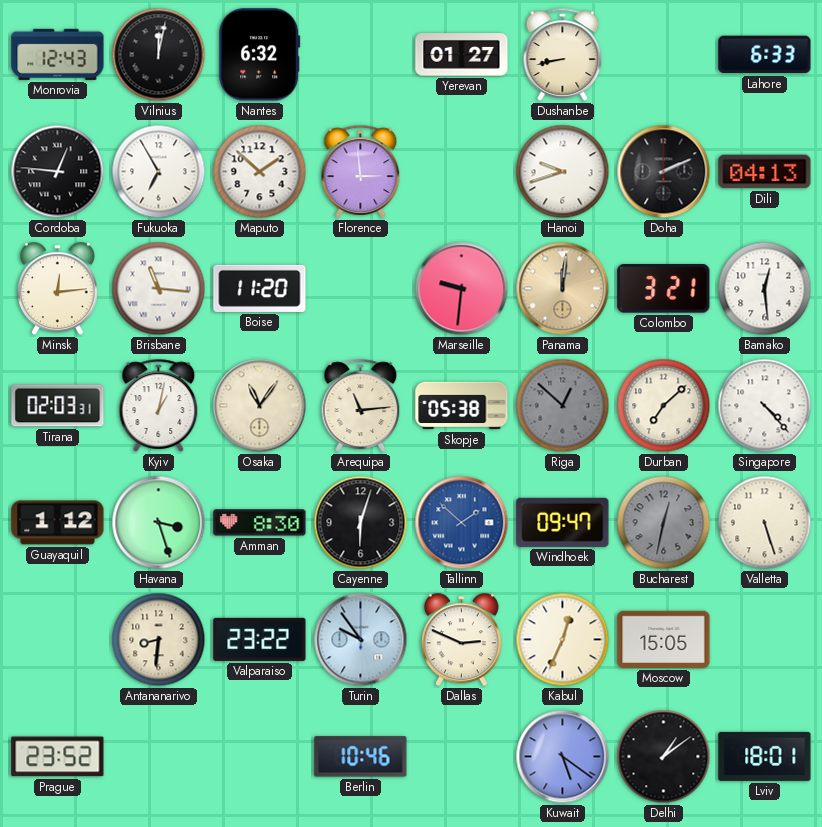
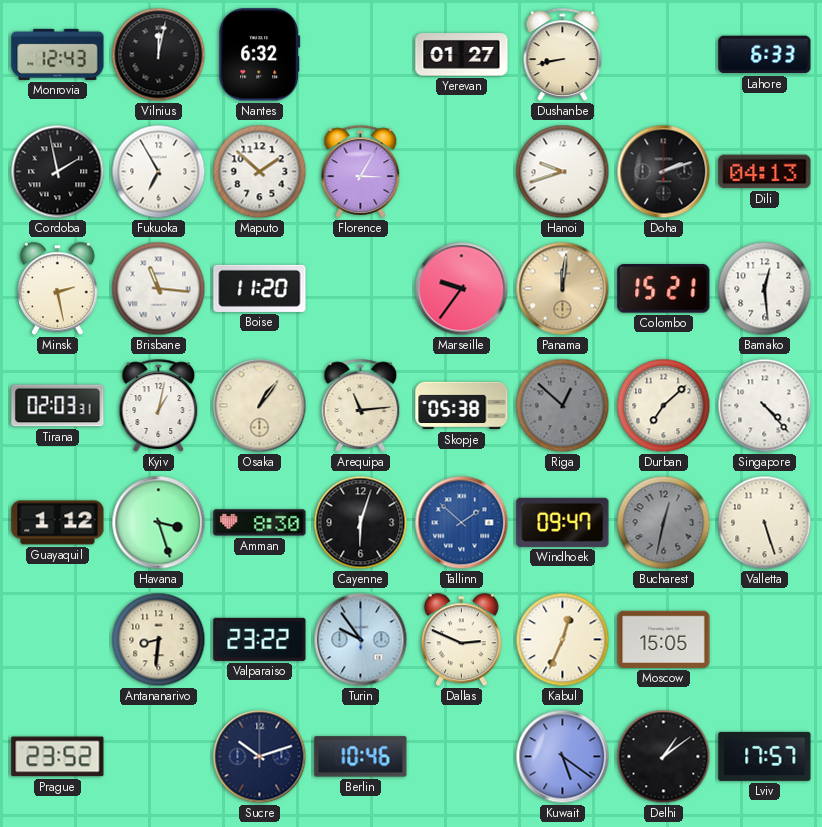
Cordoba: 12:46 -> 1:58 (58, 172)
Florence: 2:59 -> 3:05 (361, 171)
Doha: 2:11 -> 2:12 (664, 172)
Minsk: 12:14 -> 2:28 (57, 289)
Marseille: 9:31 -> 9:36 (462, 289)
Colombo: 3:21 -> 15:21 (664, 289)
Osaka: 11:06 -> 1:06 (260, 406)
Sucre: none -> 10:12 (260, 757)
Lviv: 18:01 -> 17:57 (765, 756)
